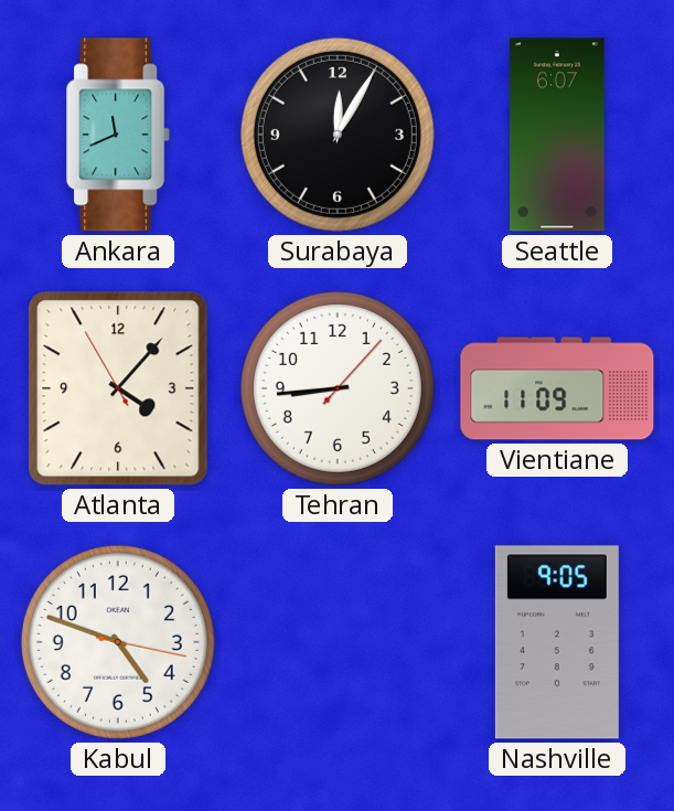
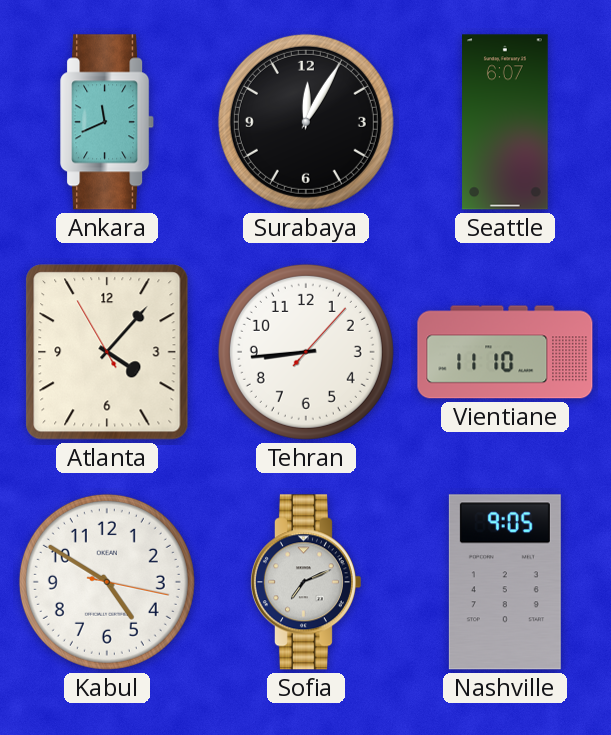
Vientiane: 11:09 -> 11:10 (505, 352)
Kabul: 4:48 -> 4:50 (107, 582)
Sofia: none -> 7:11 (305, 582)
